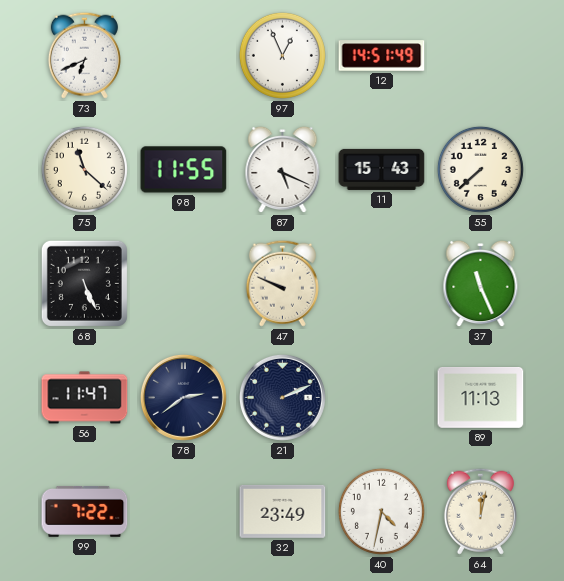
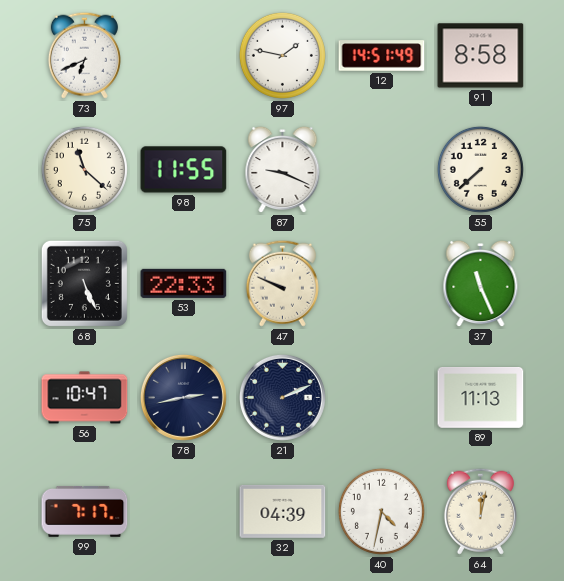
97: 12:56 -> 1:47 (282, 55)
91: none -> 8:58 (481, 56)
87: 5:19 -> 9:19 (283, 170)
11: 15:43 -> none (382, 169)
53: none -> 22:33 (184, 283)
56: 11:47 -> 10:47 (85, 398)
78: 2:39 -> 2:43 (183, 397)
99: 7:22 -> 7:17 (85, 511)
32: 23:49 -> 04:39 (283, 511)
